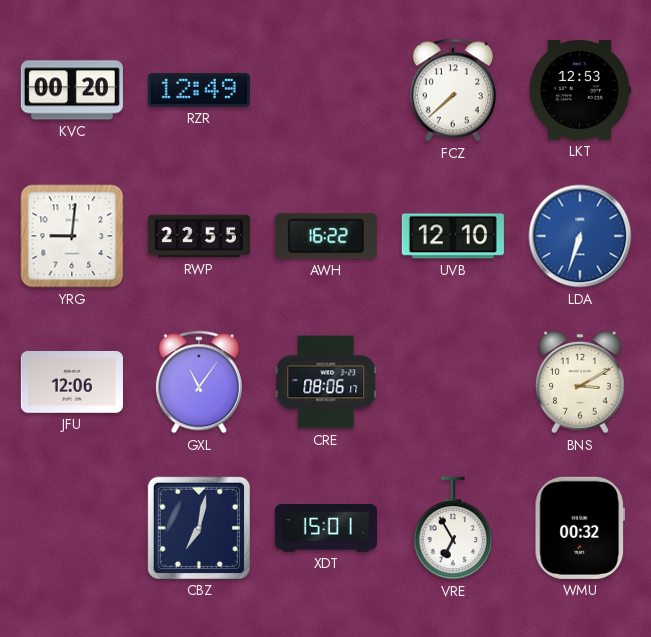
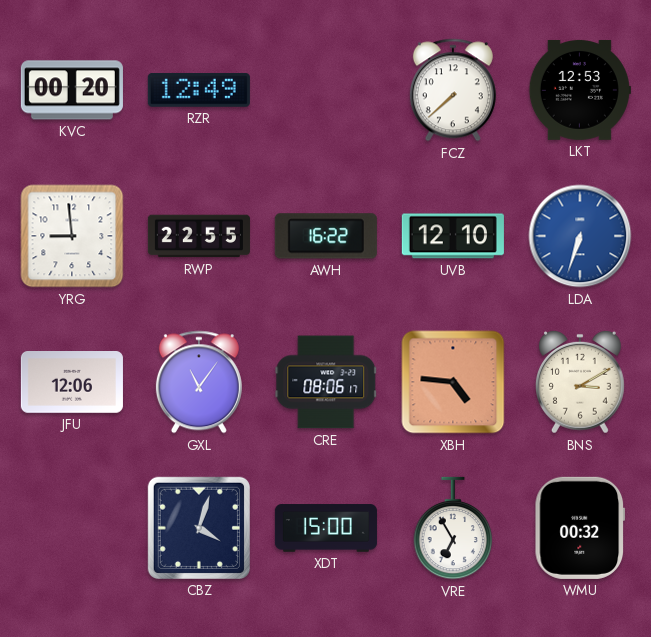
YRG: 9:01 -> 8:59 (72, 236)
XBH: none -> 4:46 (453, 382)
CBZ: 7:02 -> 4:03 (199, 528)
XDT: 15:01 -> 15:00 (326, 528)
